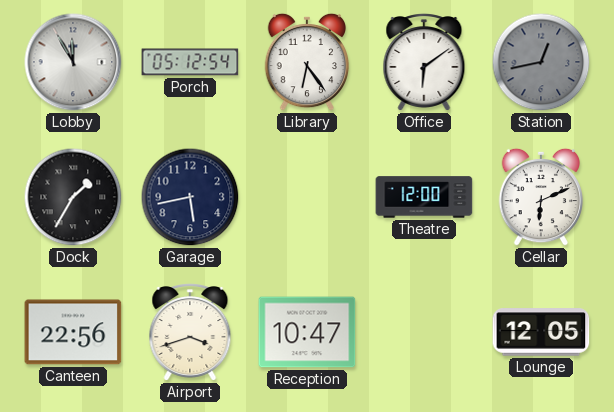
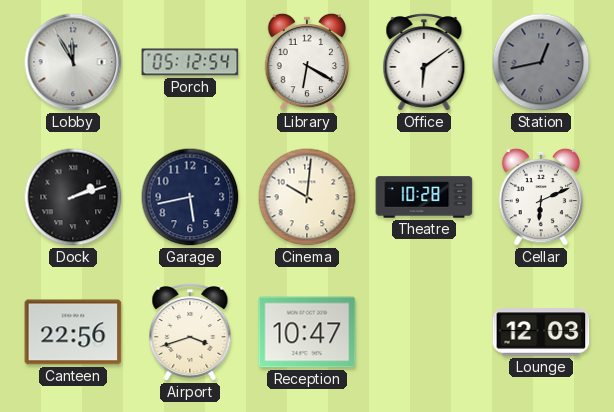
Library: 6:24 -> 6:20 (307, 62)
Dock: 1:35 -> 2:12 (73, 197)
Cinema: none -> 10:01 (307, 197)
Theatre: 12:00 -> 10:28 (424, 197)
Lounge: 12:05 -> 12:03 (541, 332)
